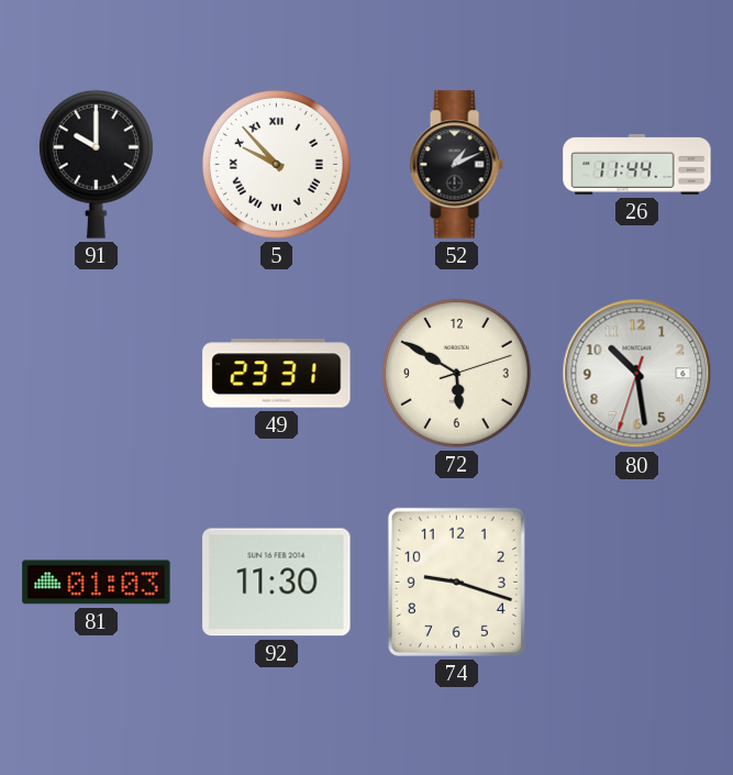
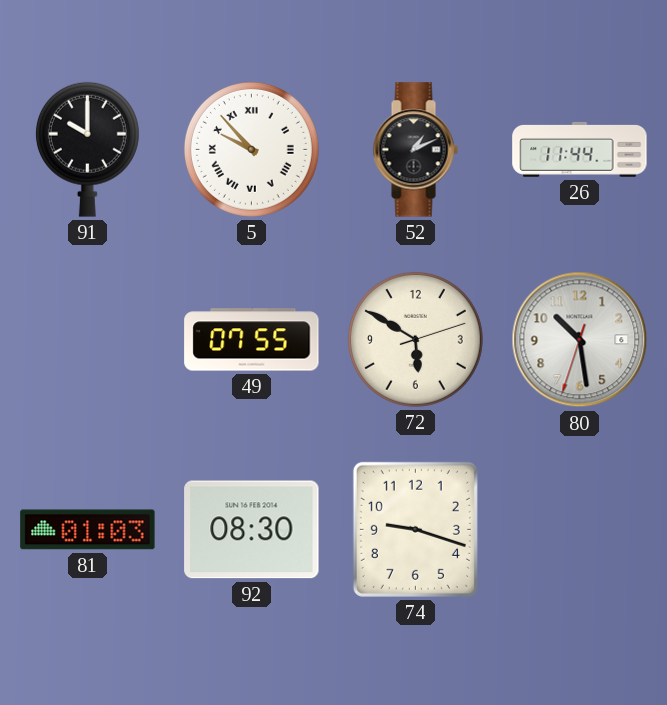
49: 23:31 -> 07:55 (252, 340)
92: 11:30 -> 08:30 (252, 530)
